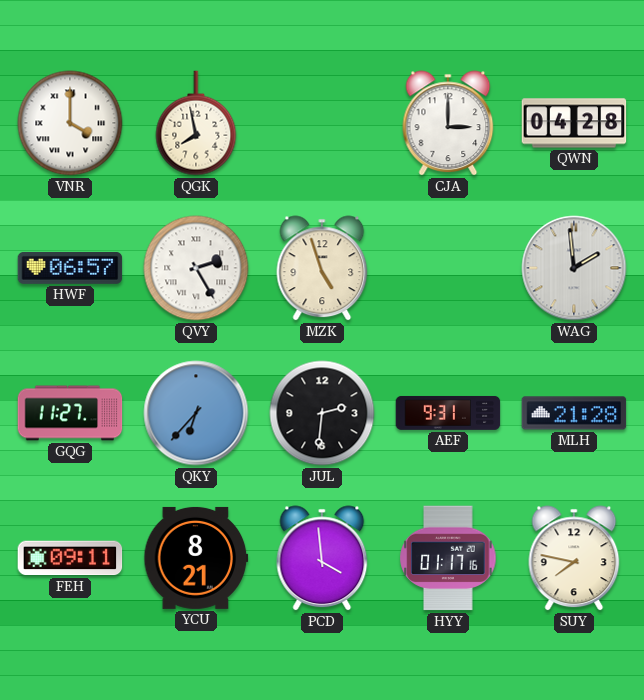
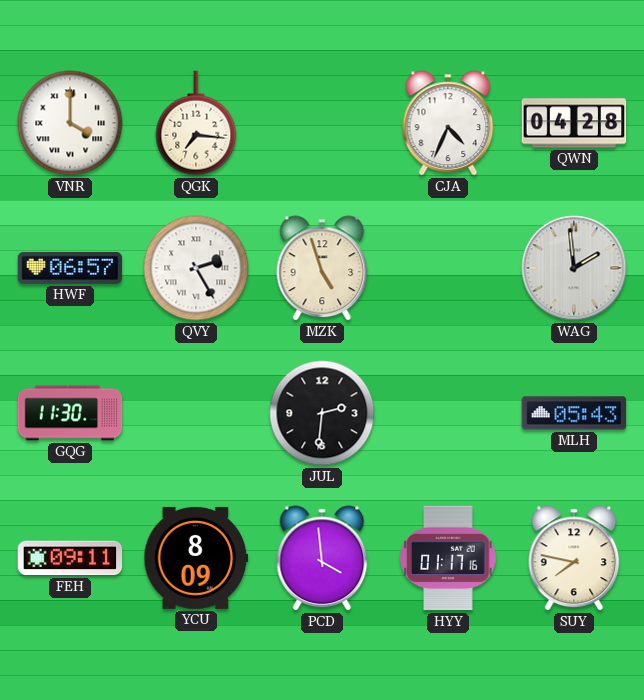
QGK: 7:58 -> 7:16 (196, 123)
CJA: 3:00 -> 4:34 (448, 123)
GQG: 11:27 -> 11:30 (70, 413)
QKY: 6:37 -> none (196, 413)
AEF: 9:31 -> none (448, 413)
MLH: 21:28 -> 05:43 (574, 413)
YCU: 8:21 -> 8:09 (196, 558)
